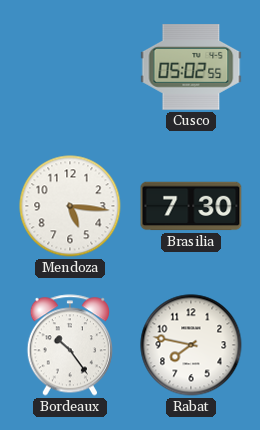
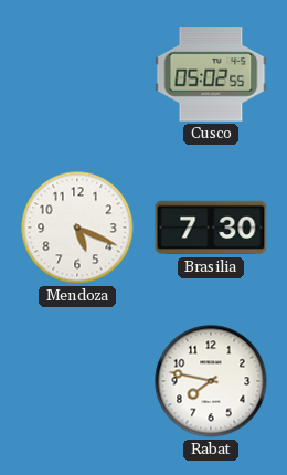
Mendoza: 5:16 -> 5:19 (77, 228)
Bordeaux: 10:24 -> none (70, 345)
